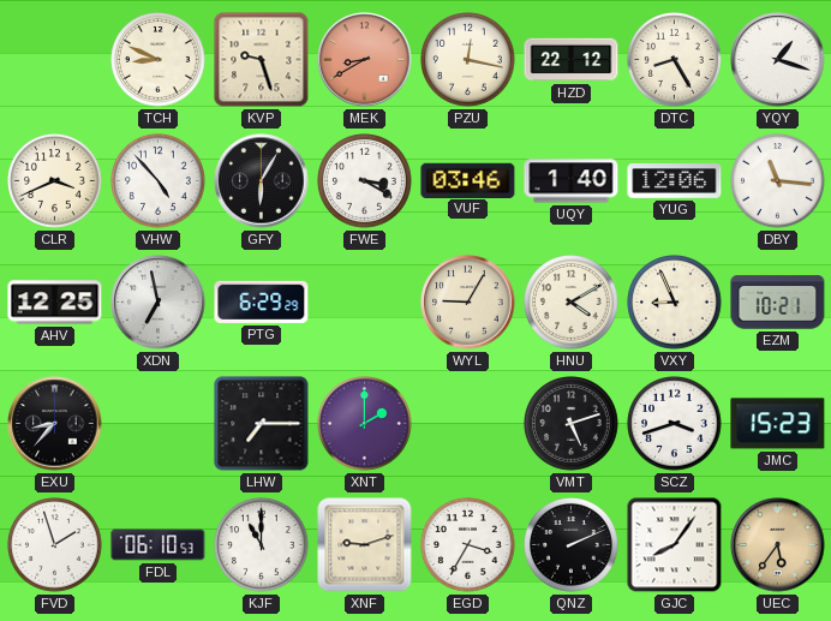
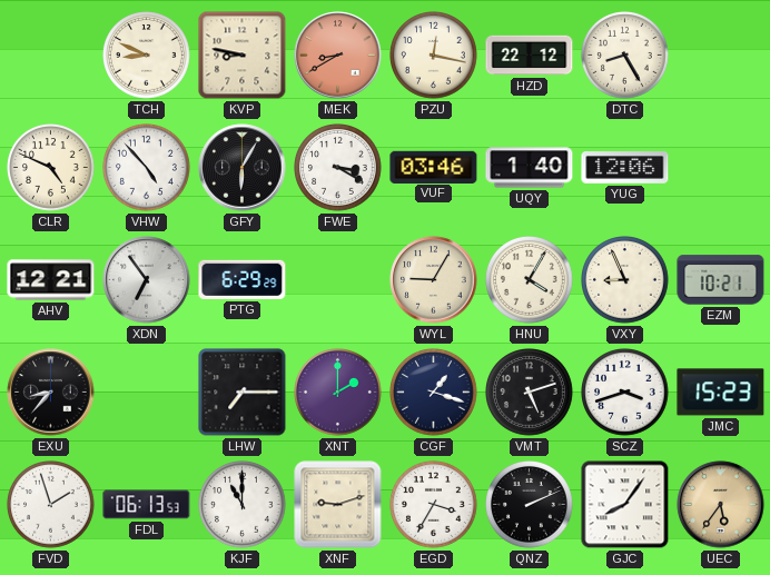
KVP: 9:27 -> 8:47 (243, 56)
YQY: 1:18 -> none (778, 60)
CLR: 3:41 -> 4:49 (51, 168)
DBY: 11:16 -> none (778, 181)
AHV: 12:25 -> 12:21 (51, 280)
XDN: 6:58 -> 6:54 (147, 280)
HNU: 4:10 -> 4:05 (530, 280)
CGF: none -> 1:18 (434, 393)
FDL: 06:10 -> 06:13 (147, 505)
